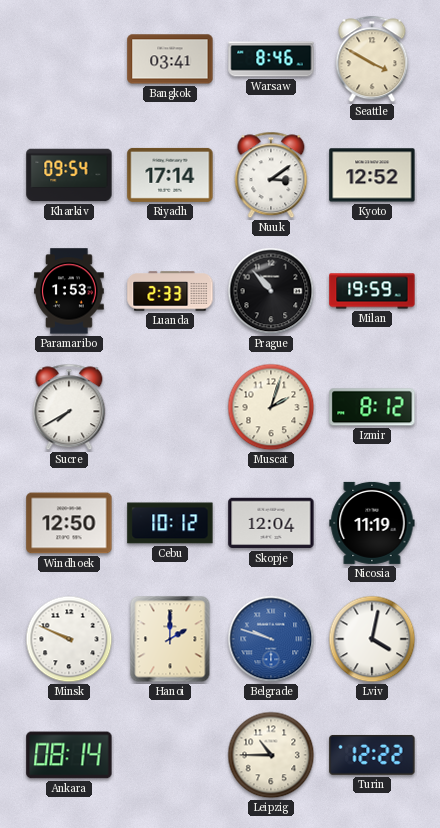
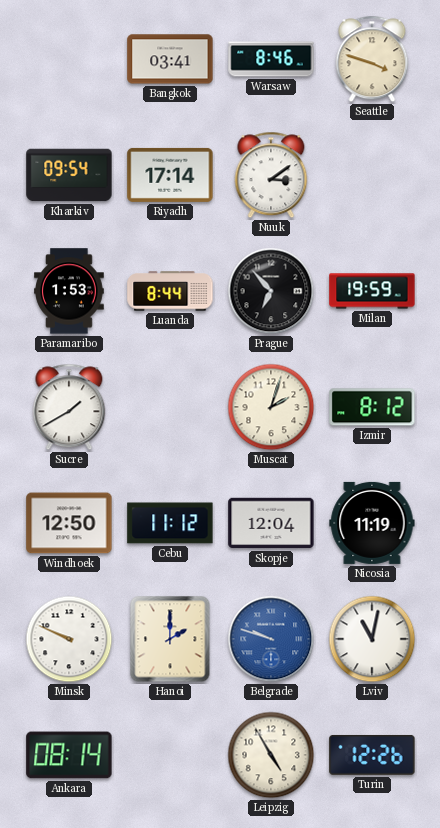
Seattle: 3:50 -> 3:48 (372, 59)
Kyoto: 12:52 -> none (372, 175)
Luanda: 2:33 -> 8:44 (170, 291)
Prague: 10:53 -> 6:53 (271, 291)
Sucre: 7:40 -> 1:40 (69, 407)
Cebu: 10:12 -> 11:12 (170, 523)
Lviv: 4:02 -> 11:02 (372, 639)
Leipzig: 10:45 -> 4:55 (271, 755)
Turin: 12:22 -> 12:26 (372, 755)
